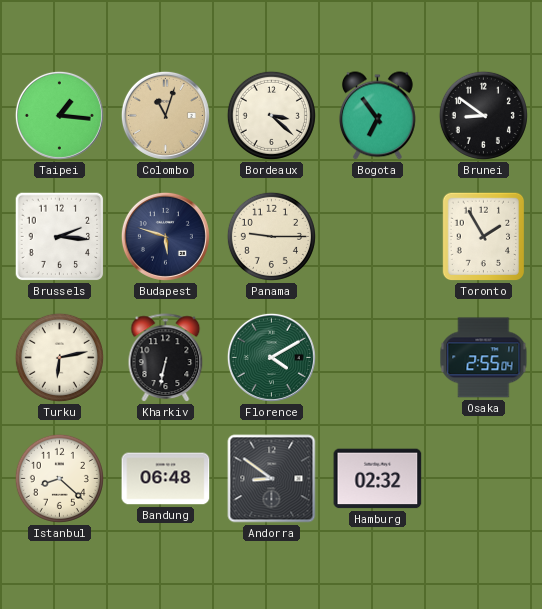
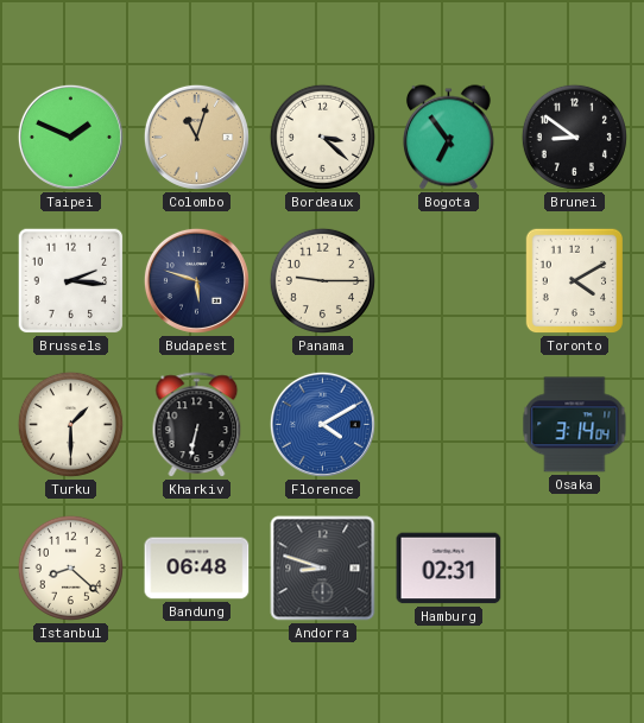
Taipei: 1:16 -> 1:49 (70, 137)
Toronto: 1:55 -> 4:10 (575, 281)
Turku: 6:13 -> 1:30 (70, 424)
Florence dial: green -> blue (322, 424)
Osaka: 2:55 -> 3:14 (575, 425)
Andorra: 8:51 -> 8:48 (323, 569)
Hamburg: 02:32 -> 02:31 (449, 569)
